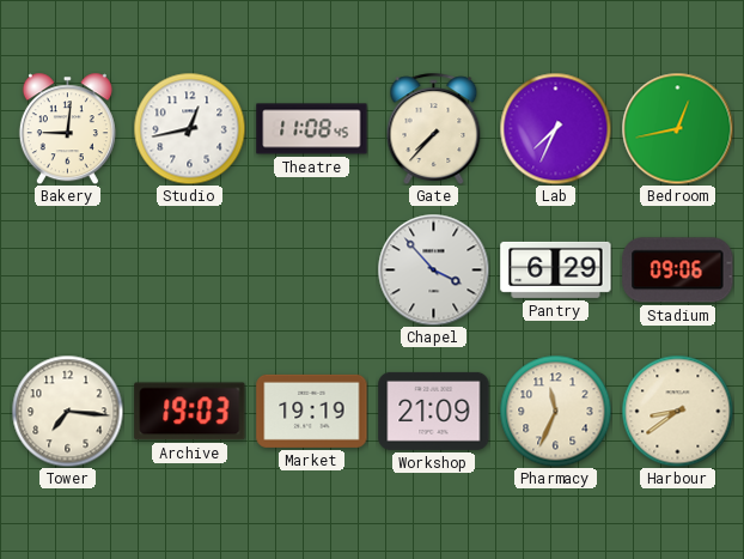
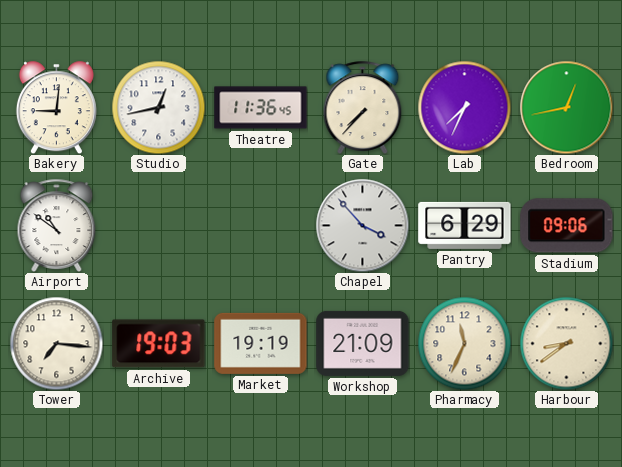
Theatre: 11:08 -> 11:36 (261, 108)
Airport: none -> 10:51 (57, 225)
